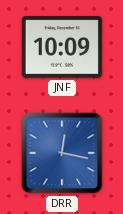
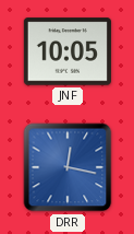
JNF: 10:09 -> 10:05 (68, 51)
